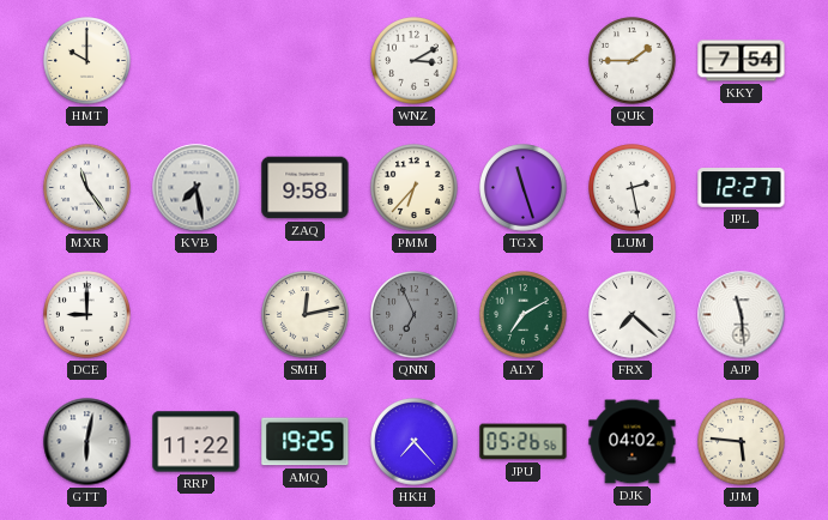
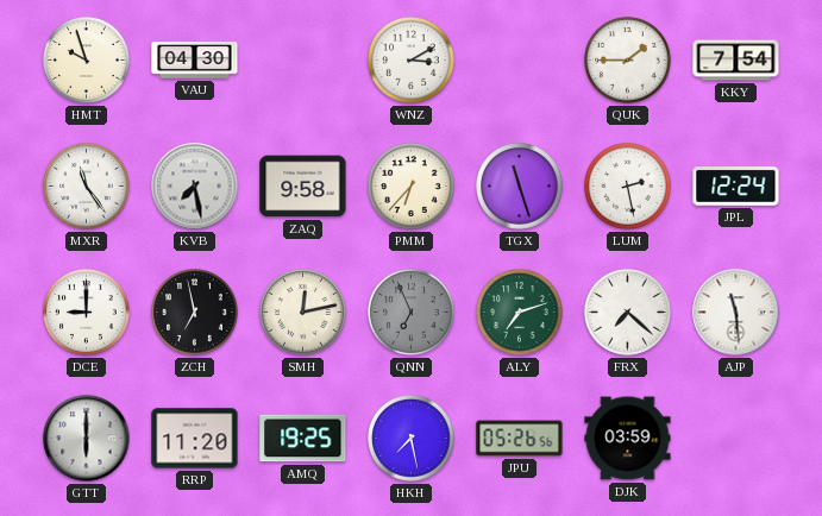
HMT: 10:00 -> 9:57 (87, 61)
VAU: none -> 04:30 (195, 61)
JPL: 12:27 -> 12:24 (736, 187)
ZCH: none -> 6:58 (195, 313)
ALY: 7:10 -> 7:12 (520, 313)
GTT: 6:02 -> 6:00 (87, 439)
RRP: 11:22 -> 11:20 (195, 439)
HKH: 7:23 -> 7:28 (412, 439)
DJK: 04:02 -> 03:59 (628, 439)
JJM: 5:46 -> none (742, 442)
